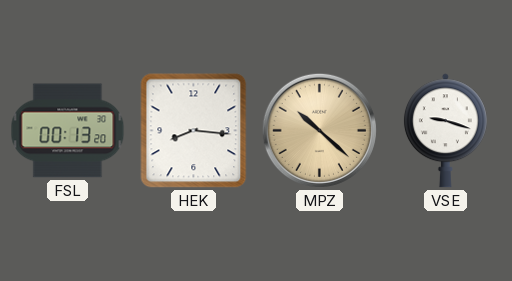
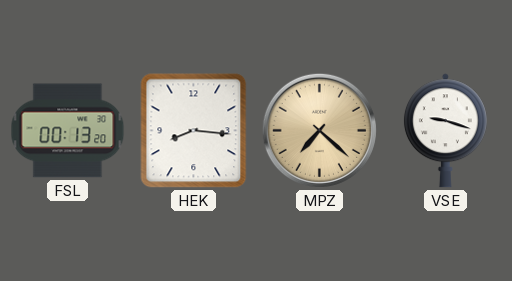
MPZ: 10:22 -> 7:22 (319, 130)
